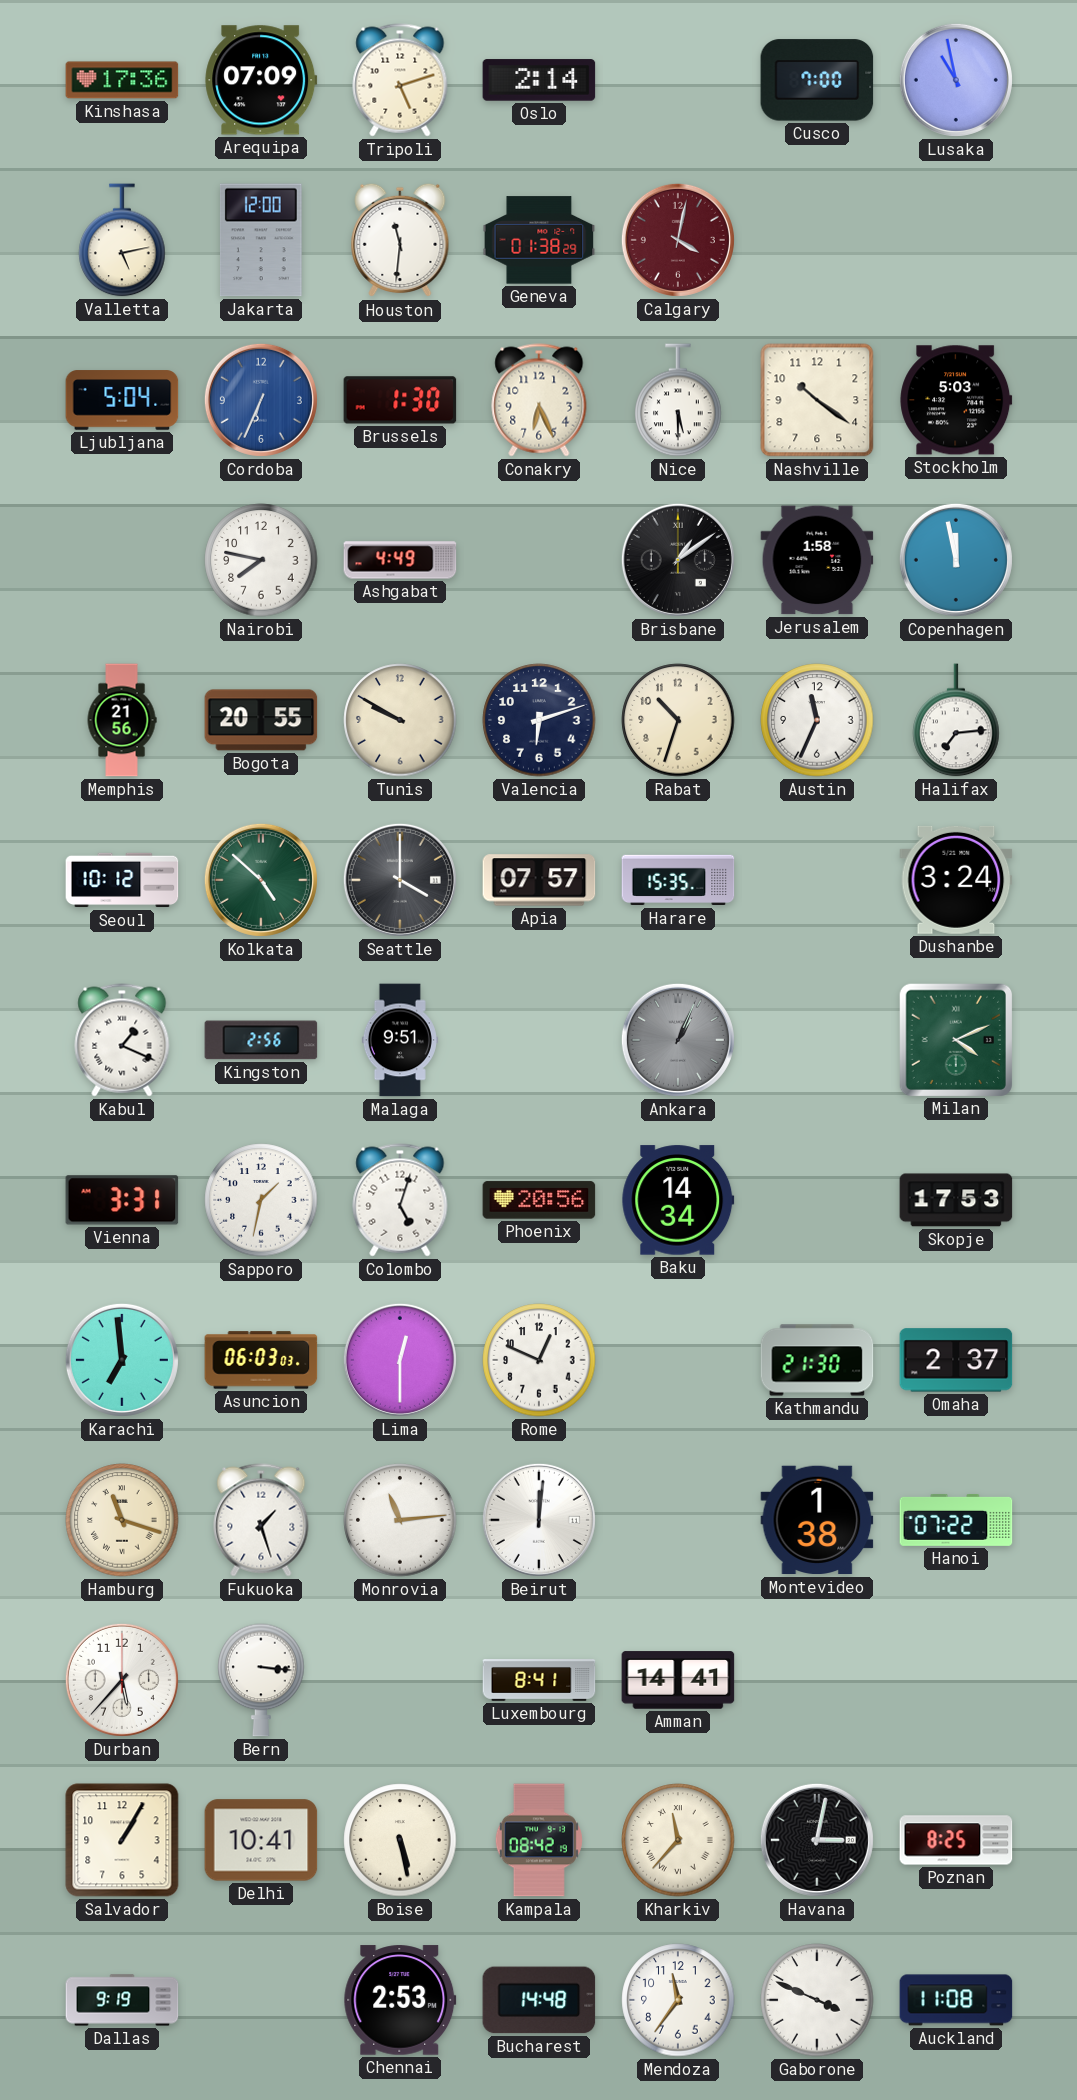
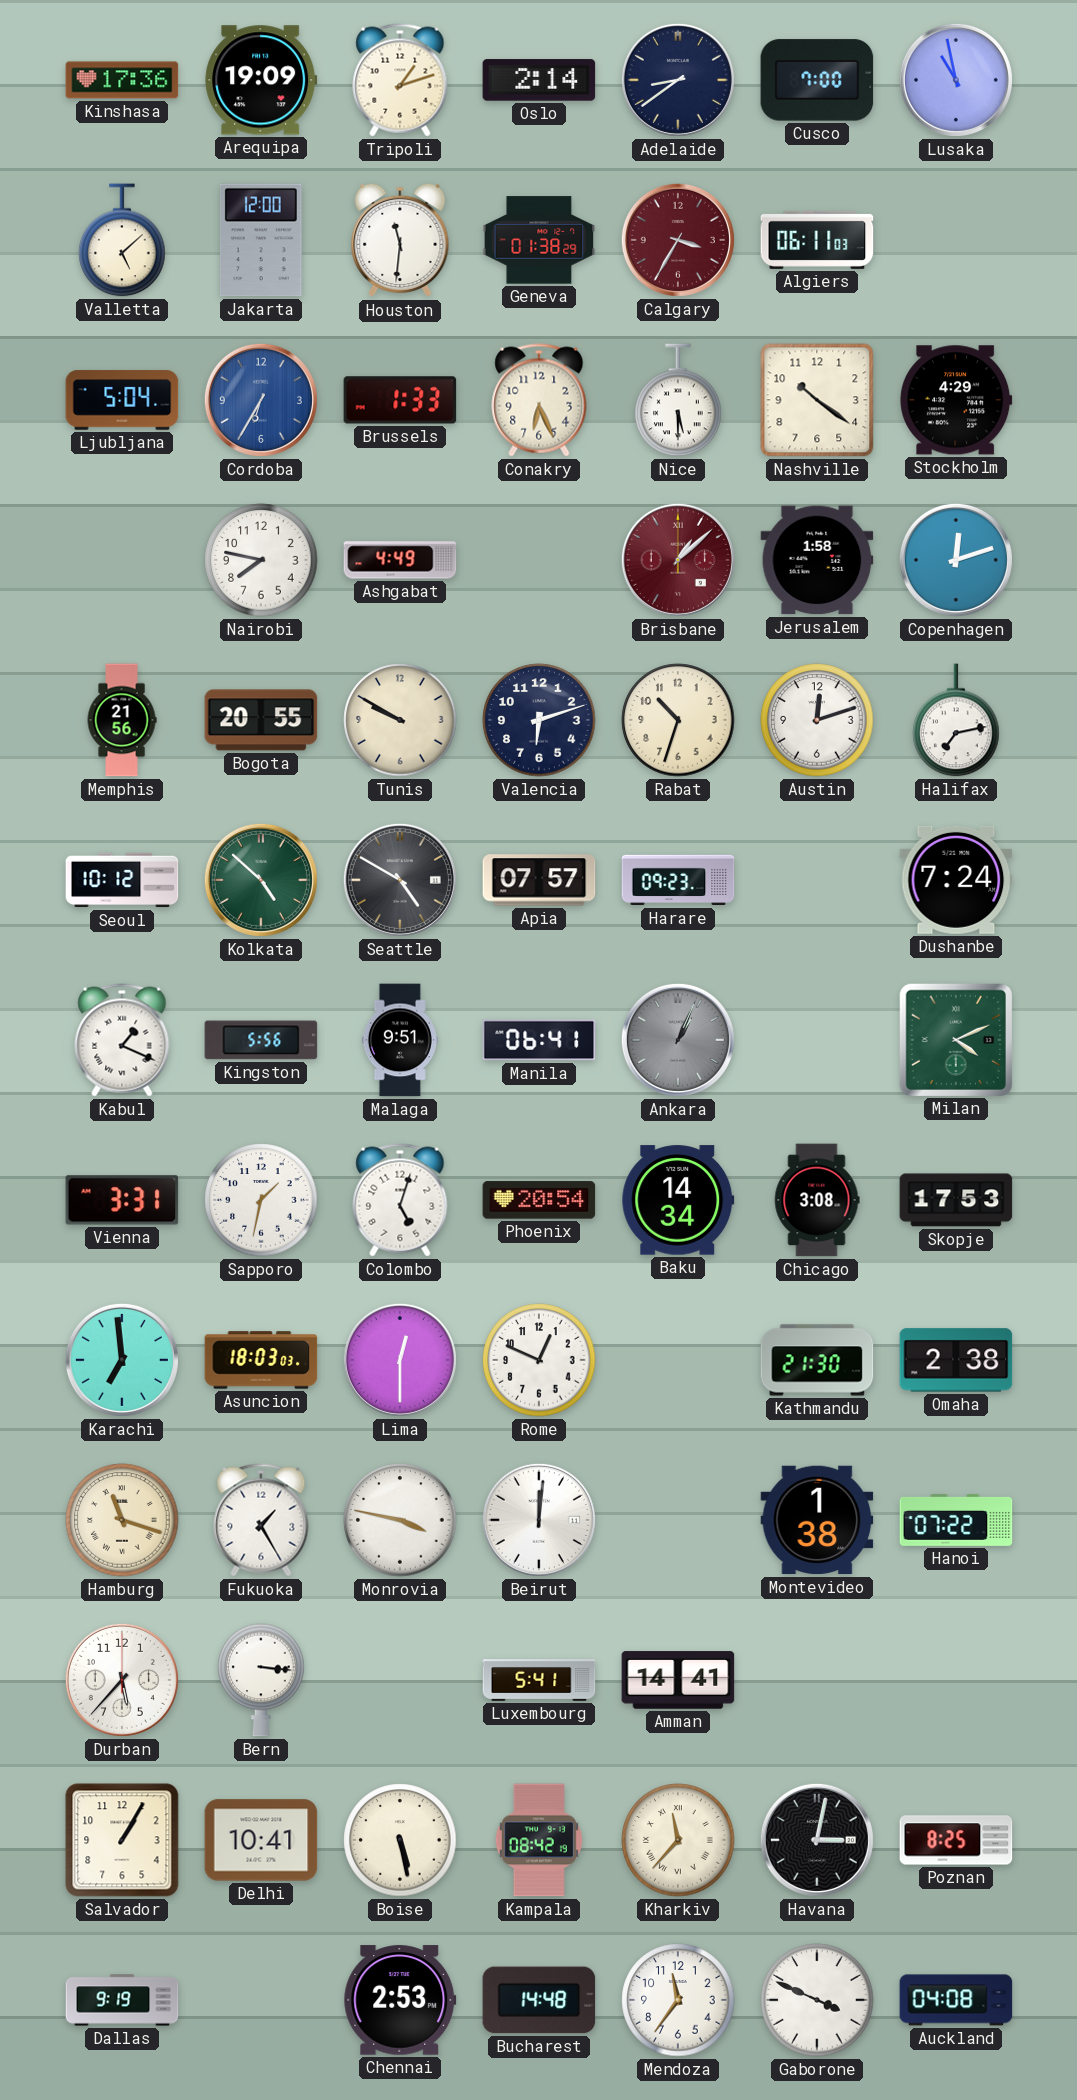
Arequipa: 07:09 -> 19:09 (261, 80)
Tripoli: 5:12 -> 1:12 (400, 80)
Adelaide: none -> 8:39 (678, 80)
Valletta: 5:13 -> 5:08 (122, 240)
Calgary: 4:02 -> 3:35 (678, 240)
Algiers: none -> 06:11 (817, 240)
Cordoba: 6:34 -> 6:35 (261, 400)
Brussels: 1:30 -> 1:33 (400, 400)
Stockholm: 5:03 -> 4:29 (956, 400)
Brisbane: 1:09 -> 1:08 (678, 560)
Brisbane dial: black -> burgundy (678, 560)
Copenhagen: 11:58 -> 12:12 (956, 560)
Austin: 11:34 -> 12:12 (817, 720)
Halifax: 7:14 -> 7:13 (956, 720)
Seattle: 4:00 -> 4:50 (400, 880)
Harare: 15:35 -> 09:23 (678, 880)
Dushanbe: 3:24 -> 7:24 (956, 880)
Kingston: 2:56 -> 5:56 (261, 1040)
Manila: none -> 06:41 (539, 1040)
Phoenix: 20:56 -> 20:54 (539, 1200)
Chicago: none -> 3:08 (817, 1200)
Asuncion: 06:03 -> 18:03 (261, 1360)
Omaha: 2:37 -> 2:38 (956, 1360)
Fukuoka: 1:27 -> 1:25 (261, 1520)
Monrovia: 11:14 -> 3:47 (400, 1520)
Luxembourg: 8:41 -> 5:41 (539, 1681)
Auckland: 11:08 -> 04:08 (956, 2000)
